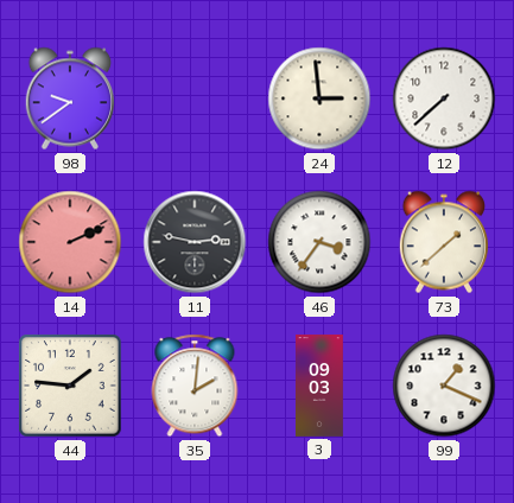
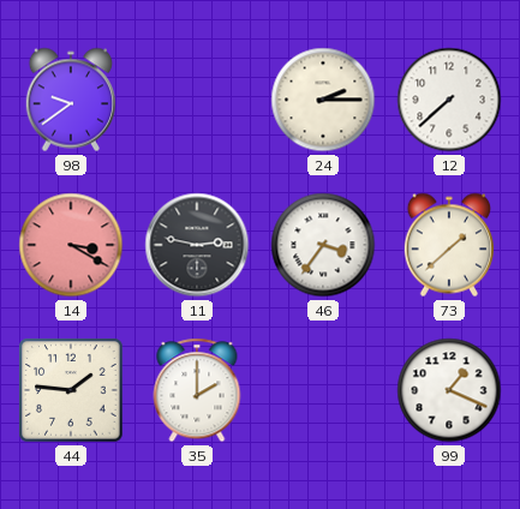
24: 2:59 -> 2:15 (323, 100)
14: 2:11 -> 3:20 (71, 245)
35: 2:01 -> 2:00 (197, 390)
3: 09:03 -> none (321, 386)
